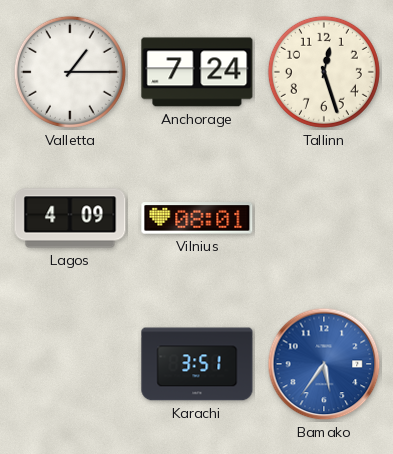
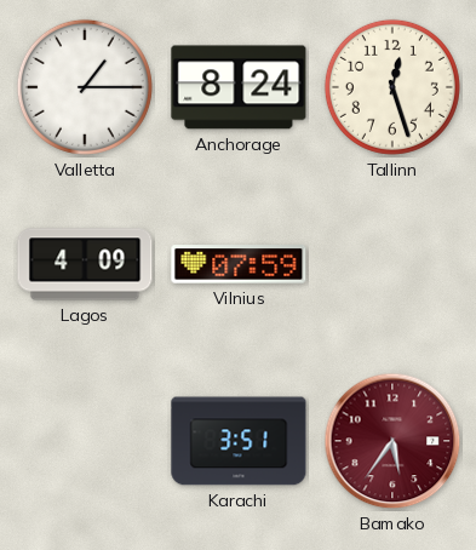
Anchorage: 7:24 -> 8:24 (239, 87)
Vilnius: 08:01 -> 07:59 (239, 264)
Bamako dial: blue -> burgundy (392, 441)
